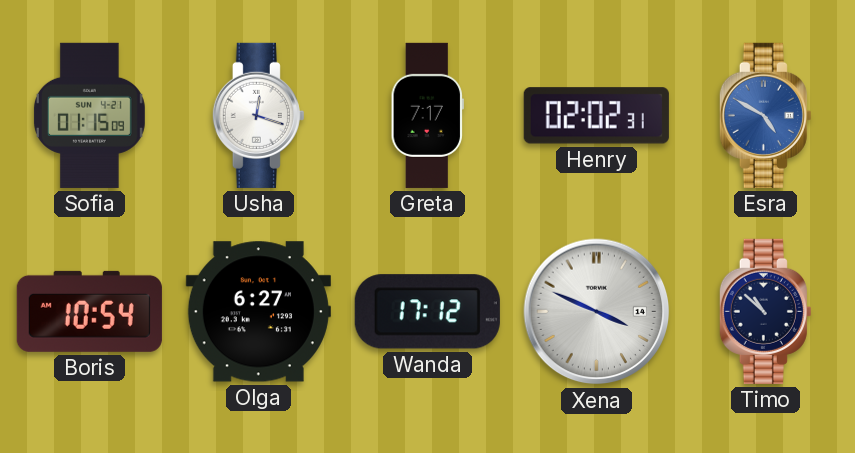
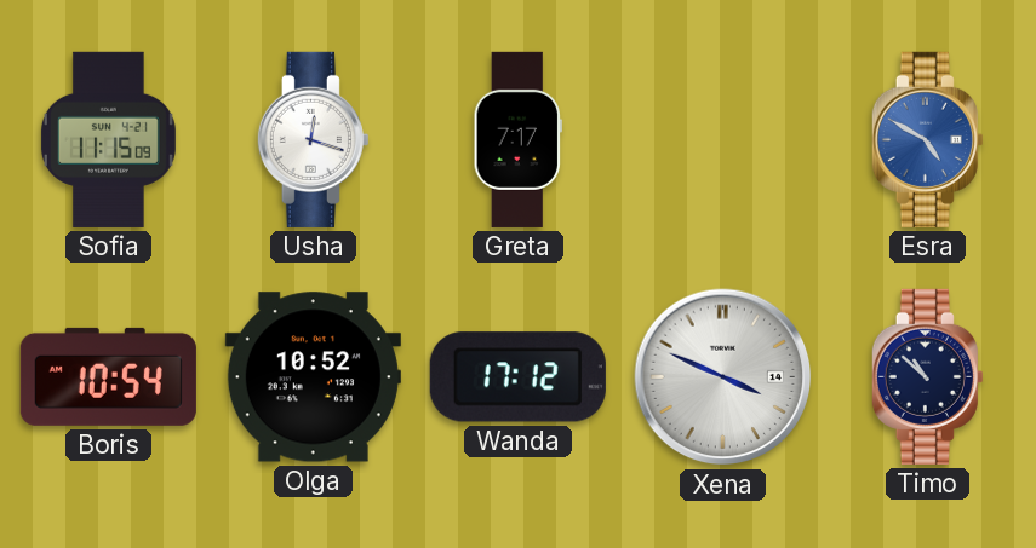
Sofia: 01:15 -> 11:15 (108, 139)
Henry: 02:02 -> none (596, 116)
Olga: 6:27 -> 10:52 (313, 377)
